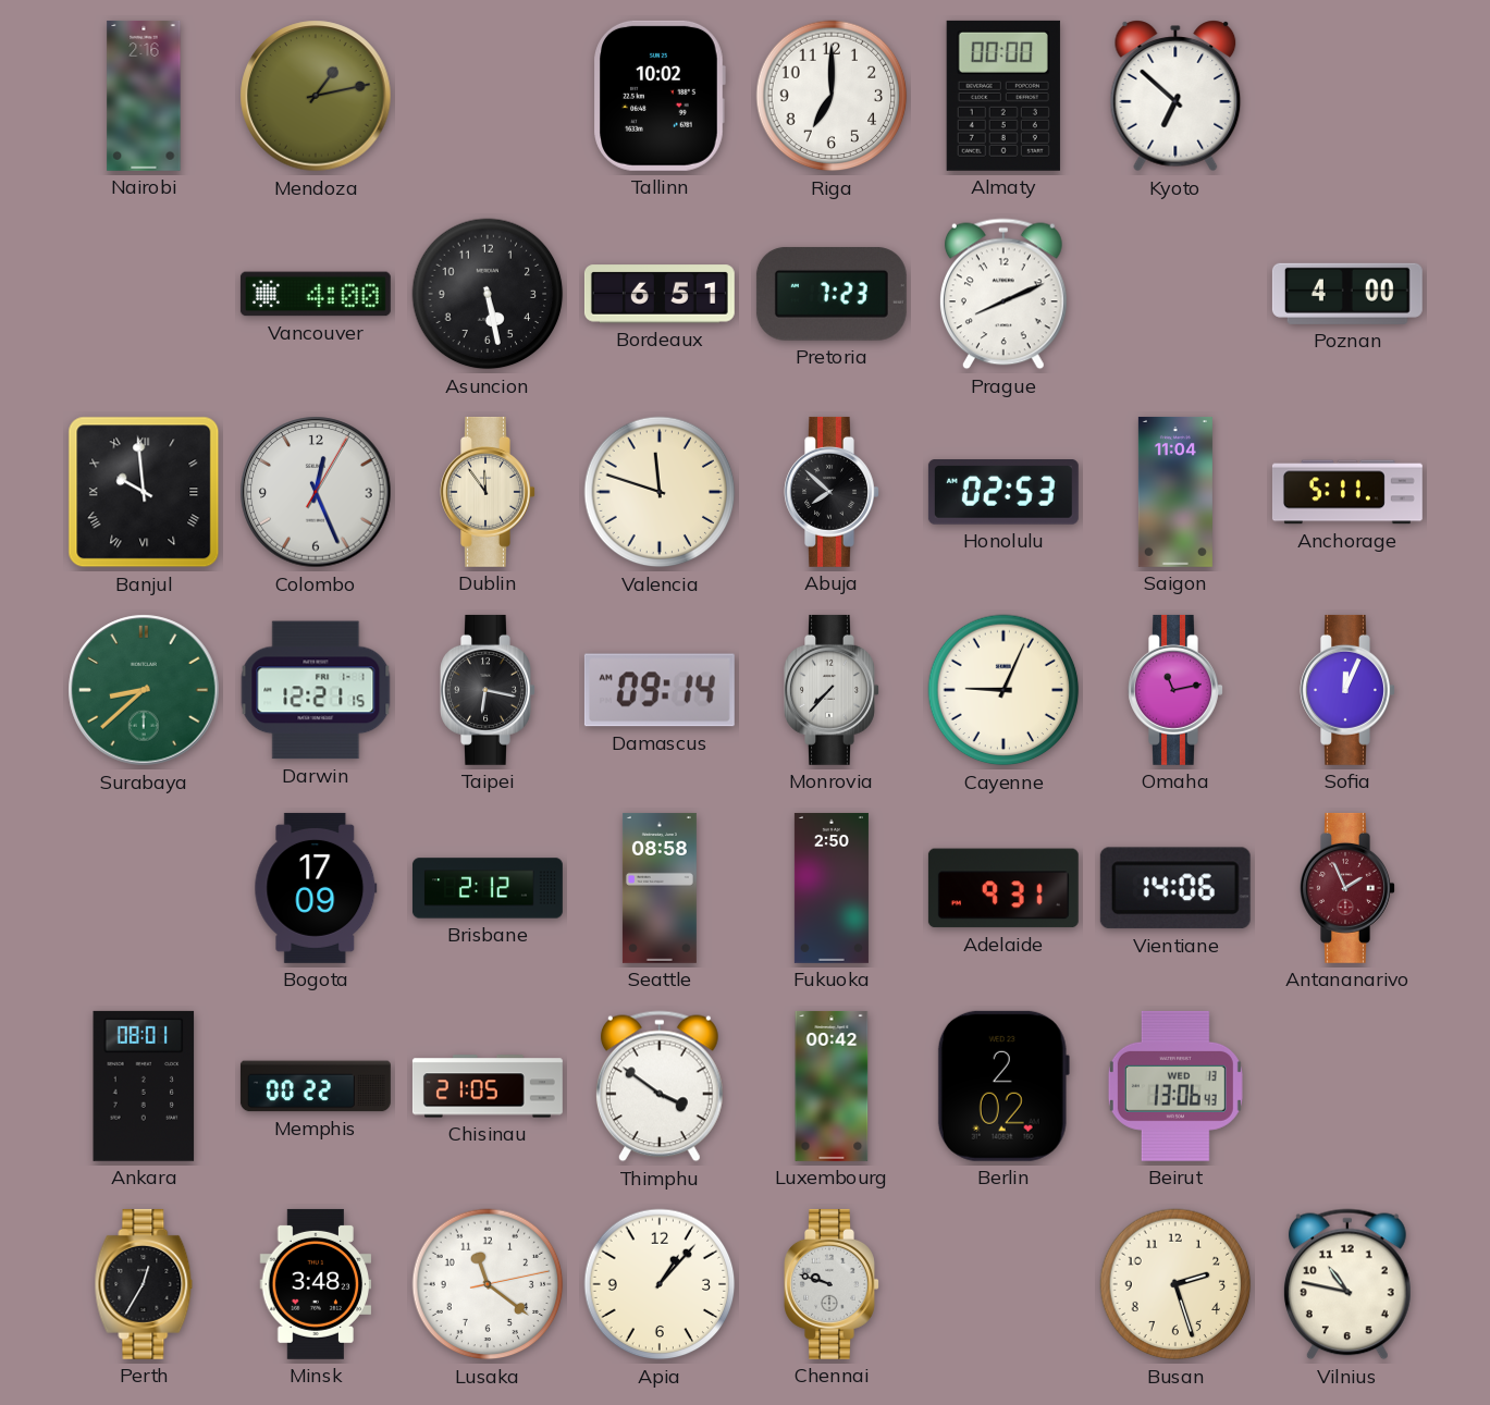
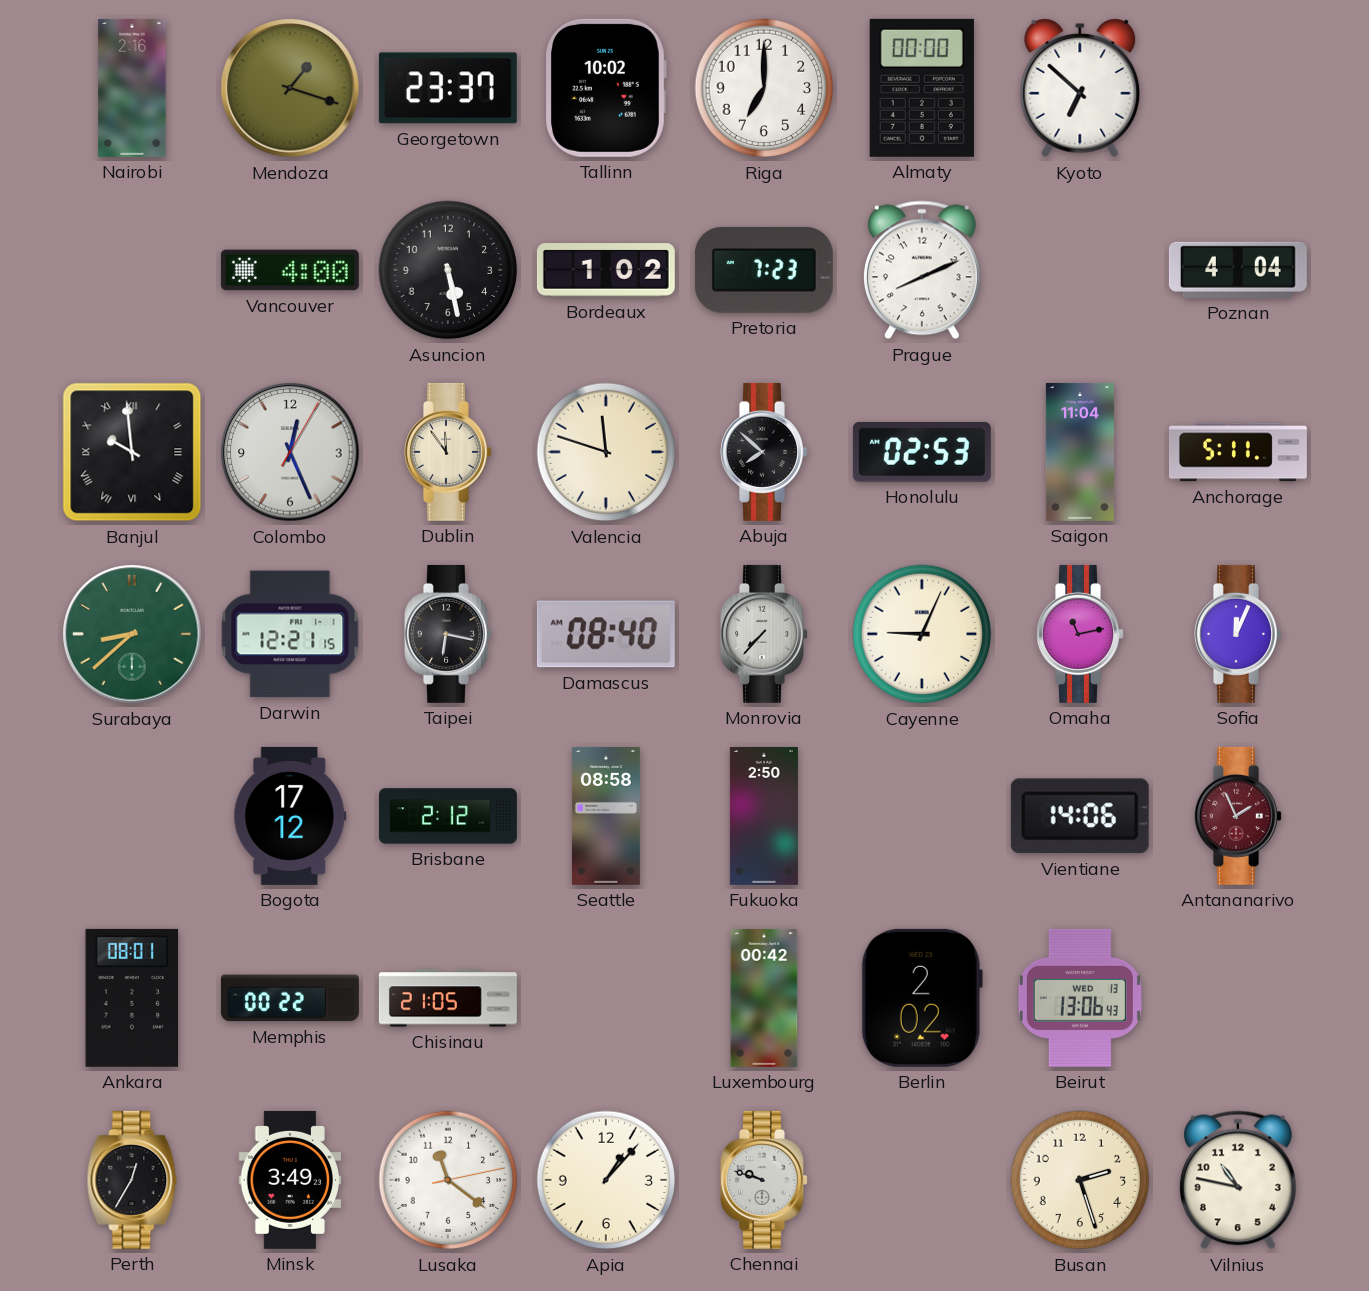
Mendoza: 1:13 -> 1:18 (290, 88)
Georgetown: none -> 23:37 (448, 88)
Bordeaux: 6:51 -> 1:02 (606, 270)
Poznan: 4:00 -> 4:04 (1238, 270)
Damascus: 09:14 -> 08:40 (606, 634)
Bogota: 17:09 -> 17:12 (290, 816)
Adelaide: 9:31 -> none (1003, 888)
Thimphu: 3:51 -> none (660, 1086)
Minsk: 3:48 -> 3:49 (290, 1180)
